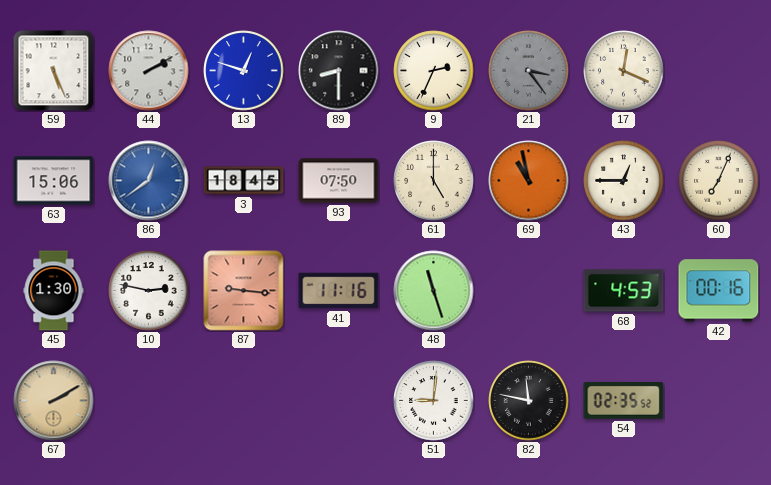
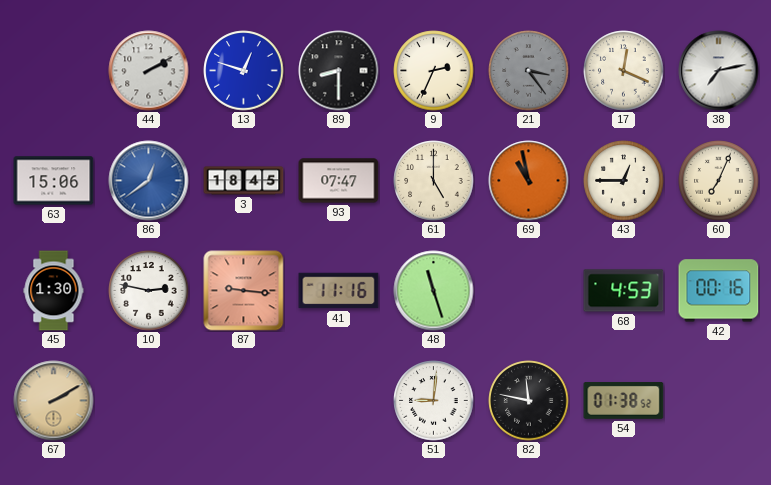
59: 5:26 -> none (54, 71)
38: none -> 7:13 (719, 71)
93: 07:50 -> 07:47 (339, 181)
54: 02:35 -> 01:38 (624, 401)
